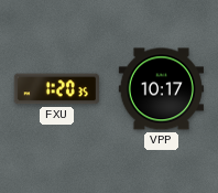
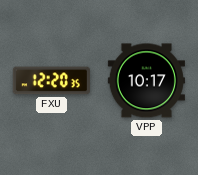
FXU: 1:20 -> 12:20 (51, 81)
